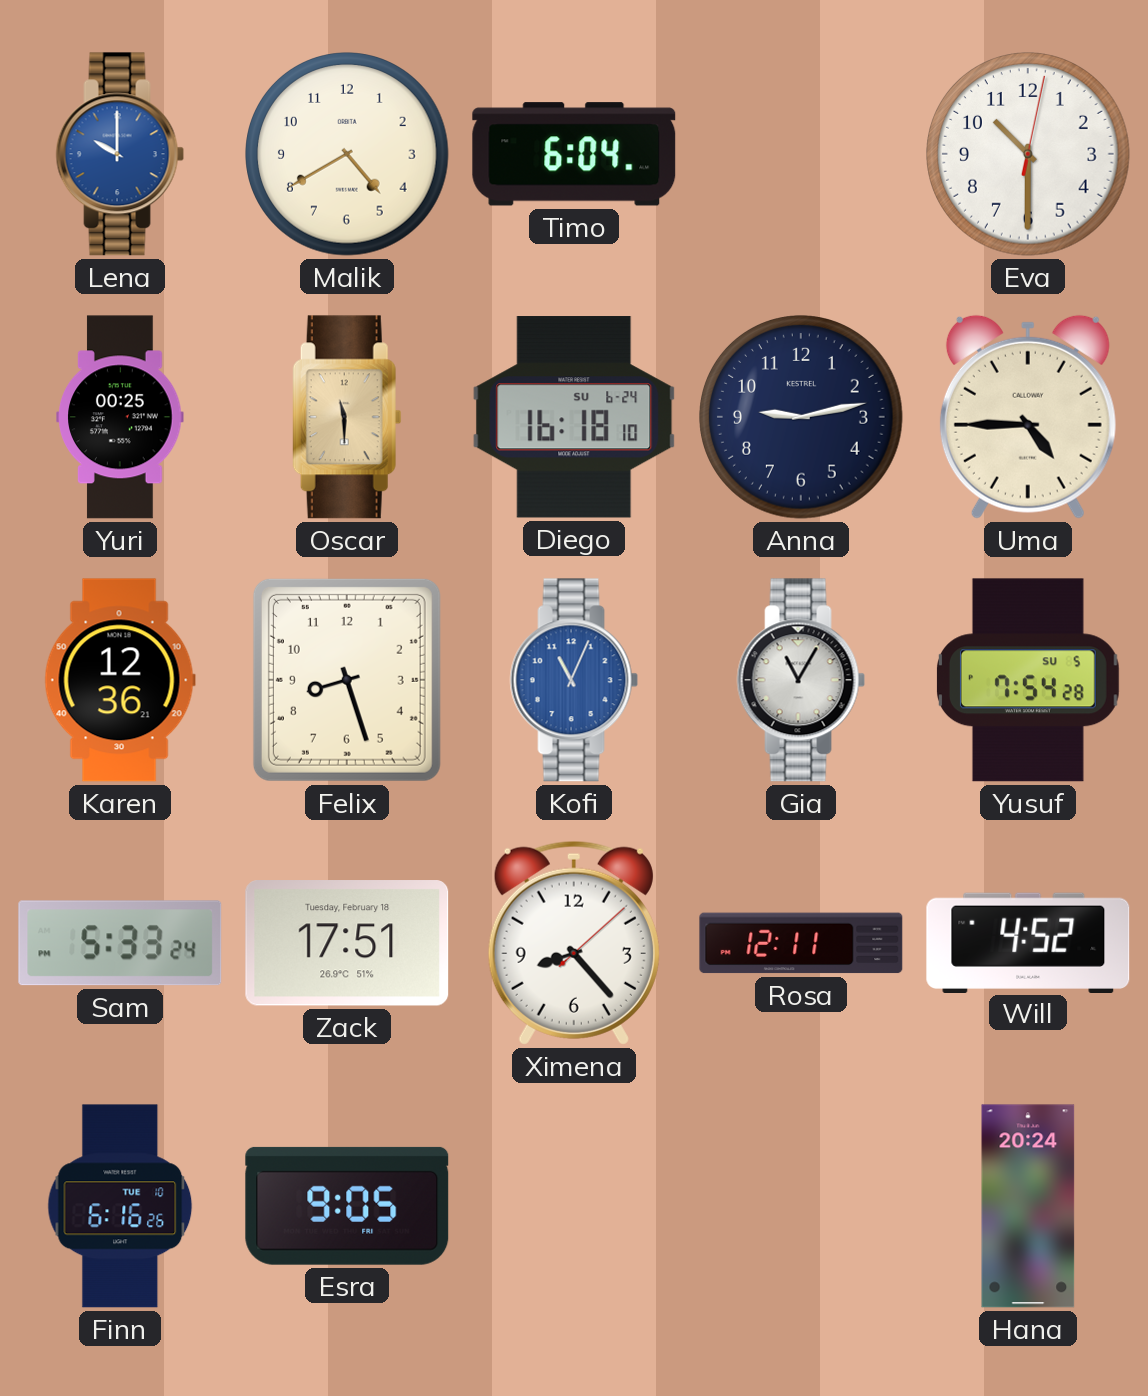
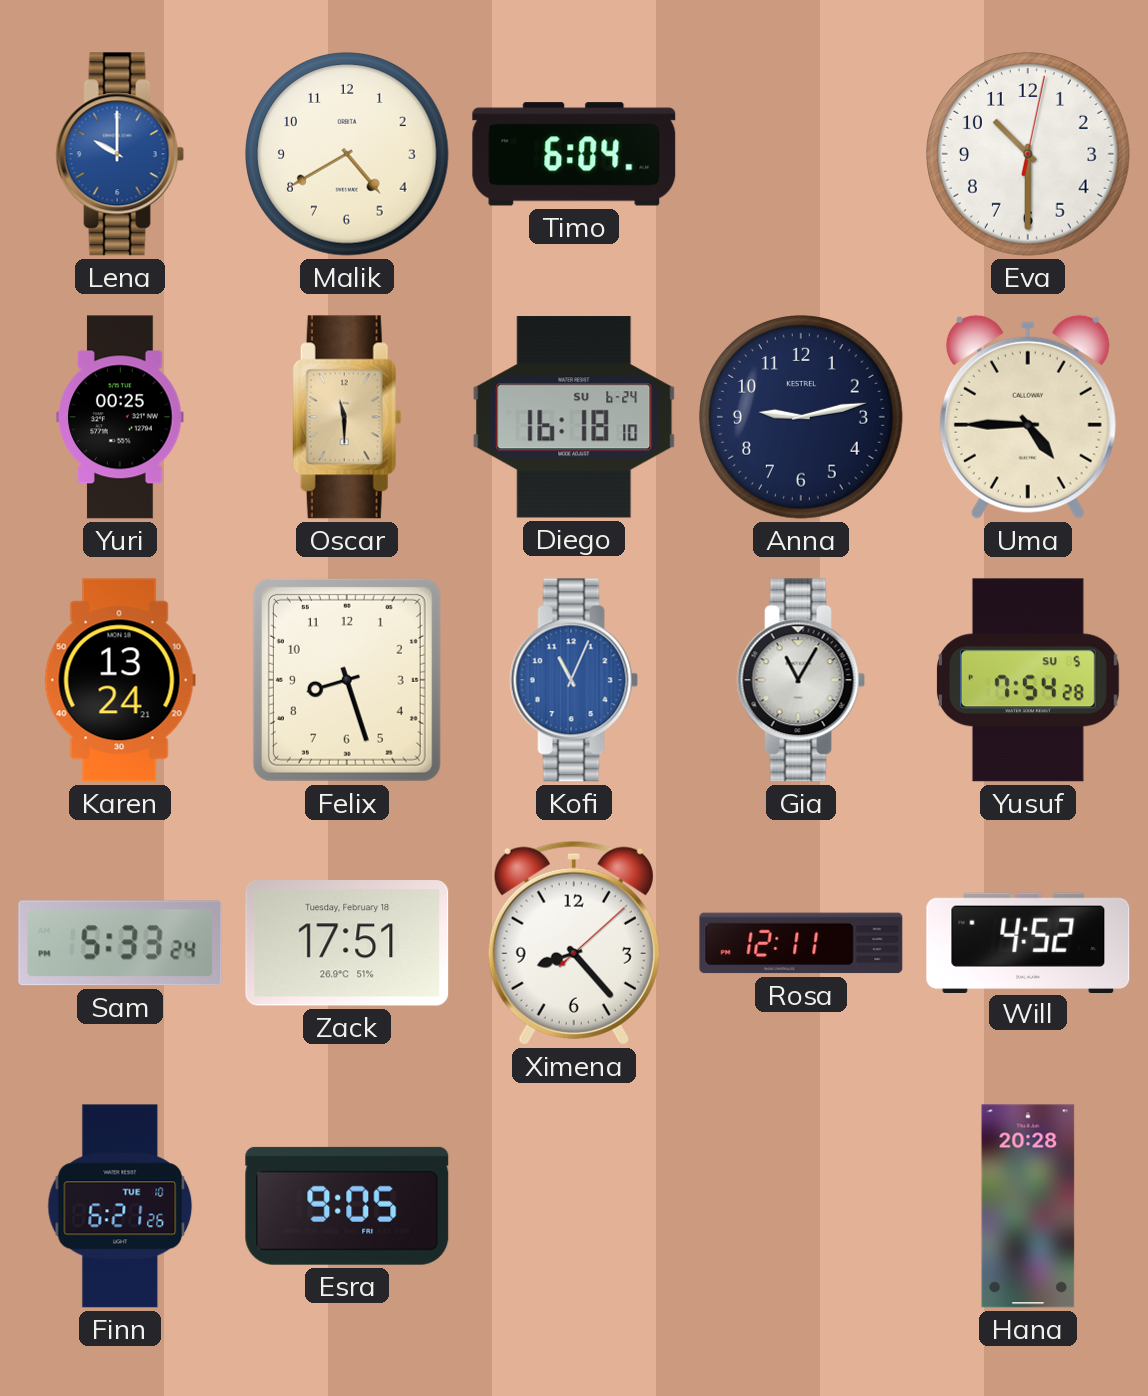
Karen: 12:36 -> 13:24 (120, 680)
Finn: 6:16 -> 6:21 (120, 1206)
Hana: 20:24 -> 20:28 (1028, 1206)
